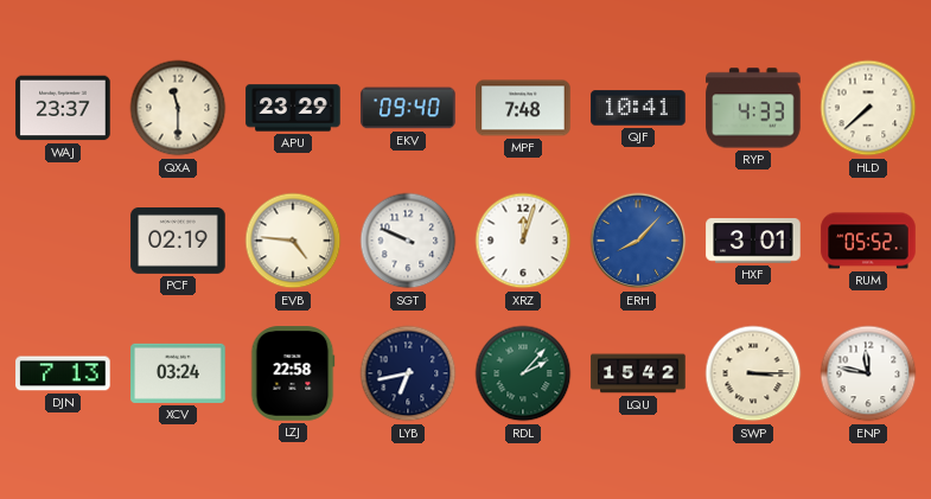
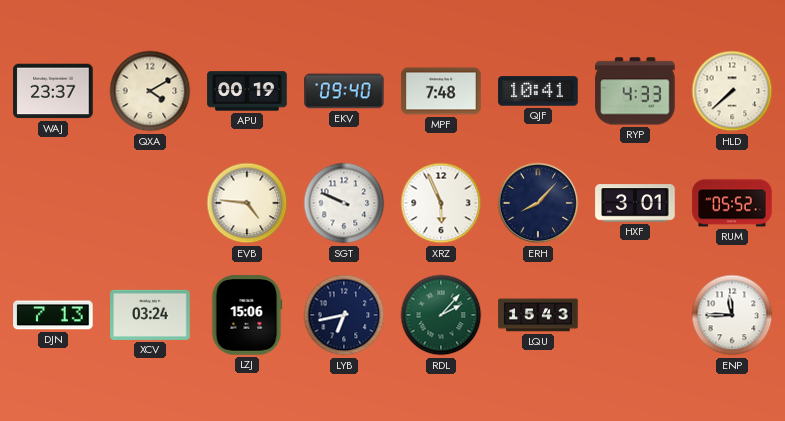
QXA: 11:30 -> 4:10 (150, 91)
APU: 23:29 -> 00:19 (247, 91)
PCF: 02:19 -> none (178, 242)
XRZ: 12:03 -> 5:56 (441, 203)
ERH dial: blue -> navy (538, 203)
LZJ: 22:58 -> 15:06 (247, 315)
LQU: 15:42 -> 15:43 (538, 315)
SWP: 3:15 -> none (753, 373)
ENP: 11:47 -> 11:45 (732, 315)
